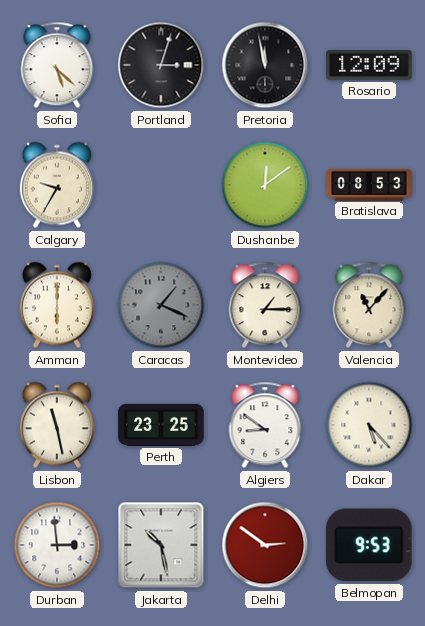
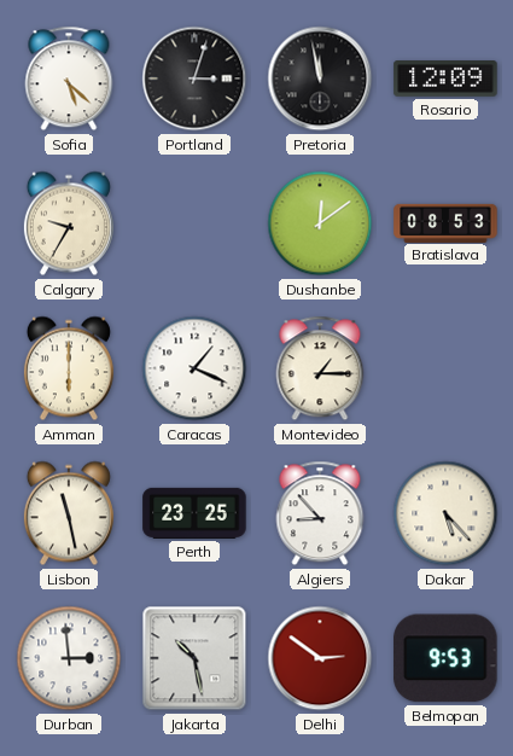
Caracas dial: grey -> white (194, 368)
Valencia: 11:07 -> none (369, 305)
Algiers: 8:51 -> 8:53 (320, 513)
